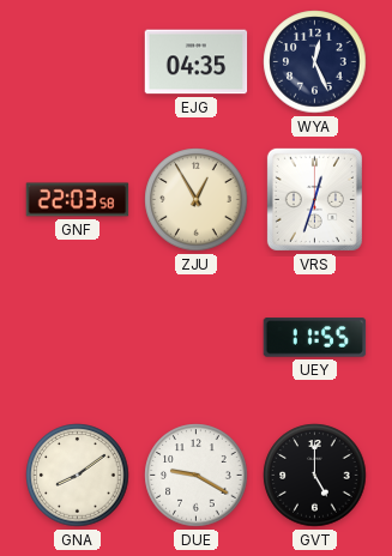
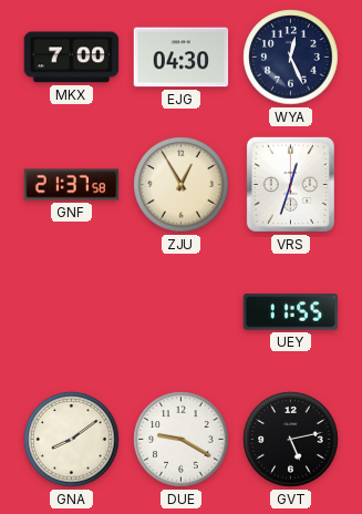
MKX: none -> 7:00 (72, 58)
EJG: 04:35 -> 04:30 (182, 58)
GNF: 22:03 -> 21:37 (72, 185)
GVT: 5:00 -> 5:13 (291, 440)
